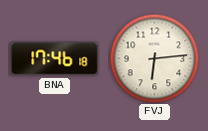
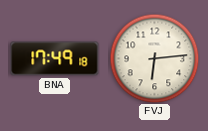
BNA: 17:46 -> 17:49 (55, 59)
